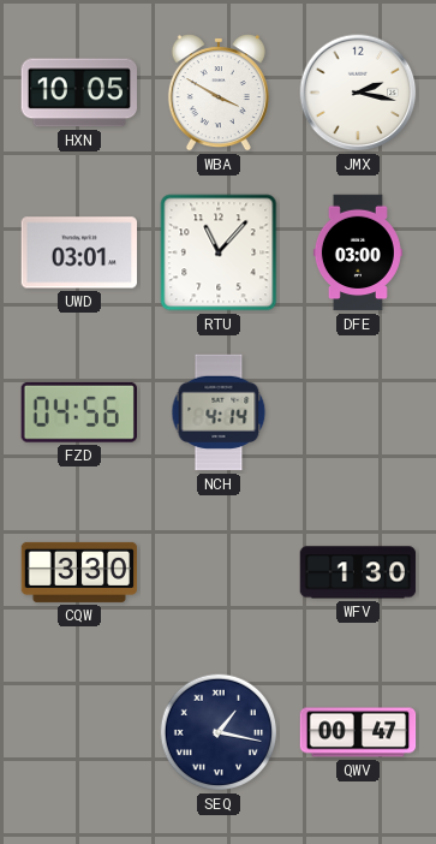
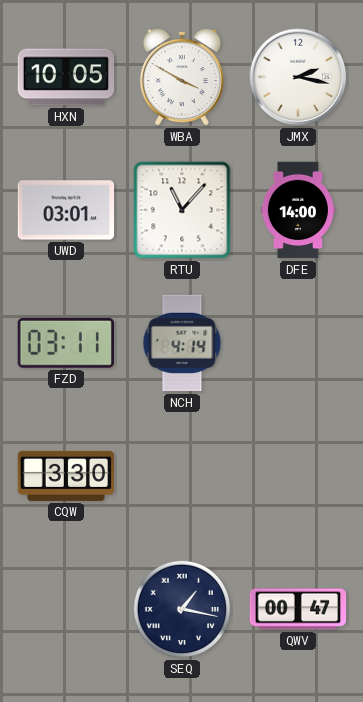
DFE: 03:00 -> 14:00 (298, 210)
FZD: 04:56 -> 03:11 (66, 343)
WFV: 1:30 -> none (358, 572)
